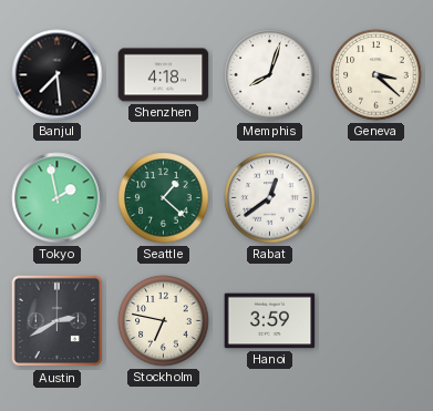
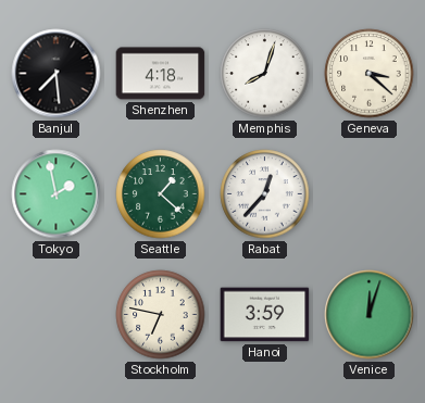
Rabat: 12:39 -> 12:37 (265, 194)
Austin: 2:40 -> none (58, 321)
Venice: none -> 12:03 (370, 315)
